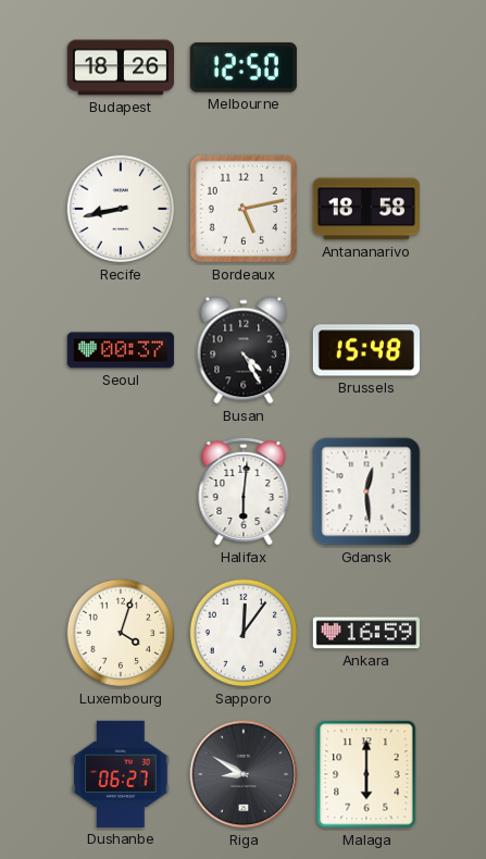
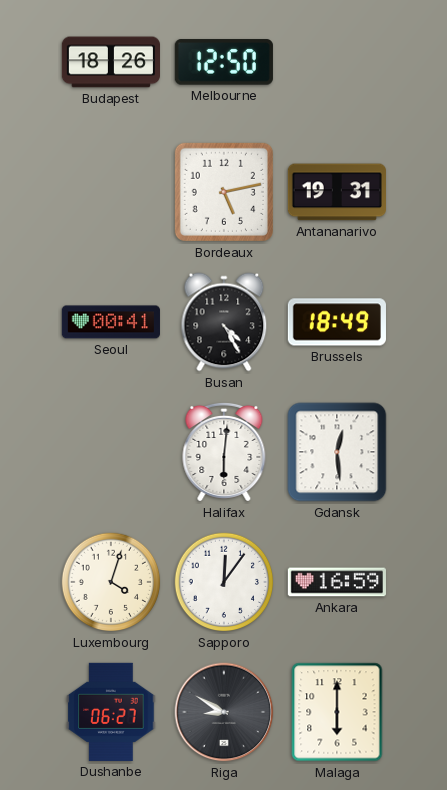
Recife: 8:43 -> none (121, 209)
Antananarivo: 18:58 -> 19:31 (337, 192)
Seoul: 00:37 -> 00:41 (110, 322)
Brussels: 15:48 -> 18:49 (337, 322)
